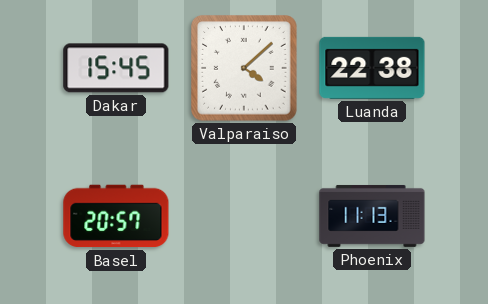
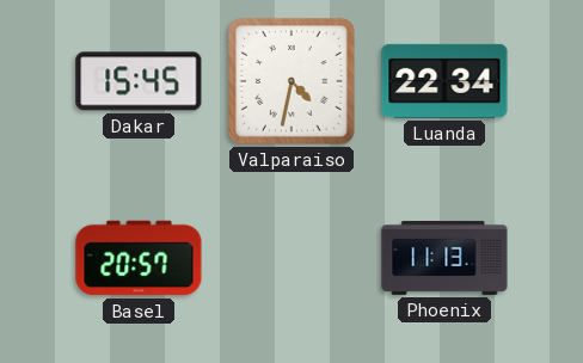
Valparaiso: 4:08 -> 4:32 (291, 81)
Luanda: 22:38 -> 22:34 (444, 81)
